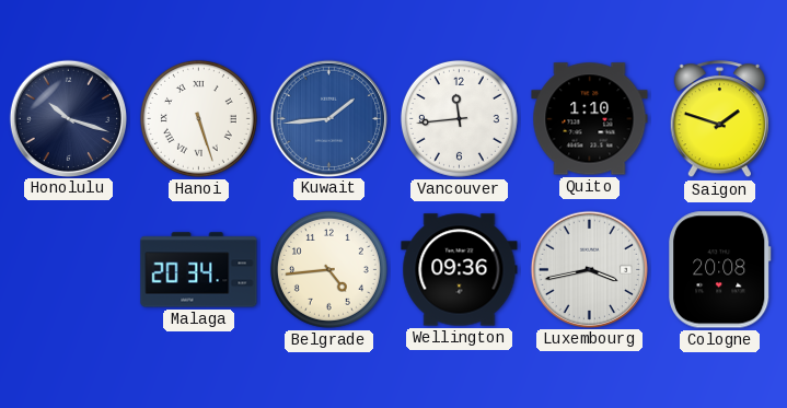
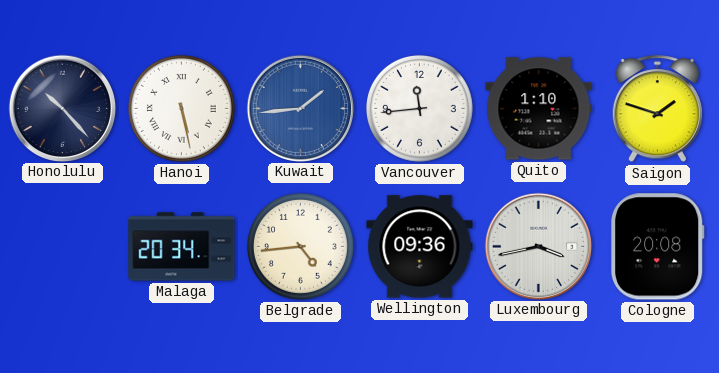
Honolulu: 10:18 -> 10:23 (62, 108)
Hanoi: 5:27 -> 5:28 (181, 108)
